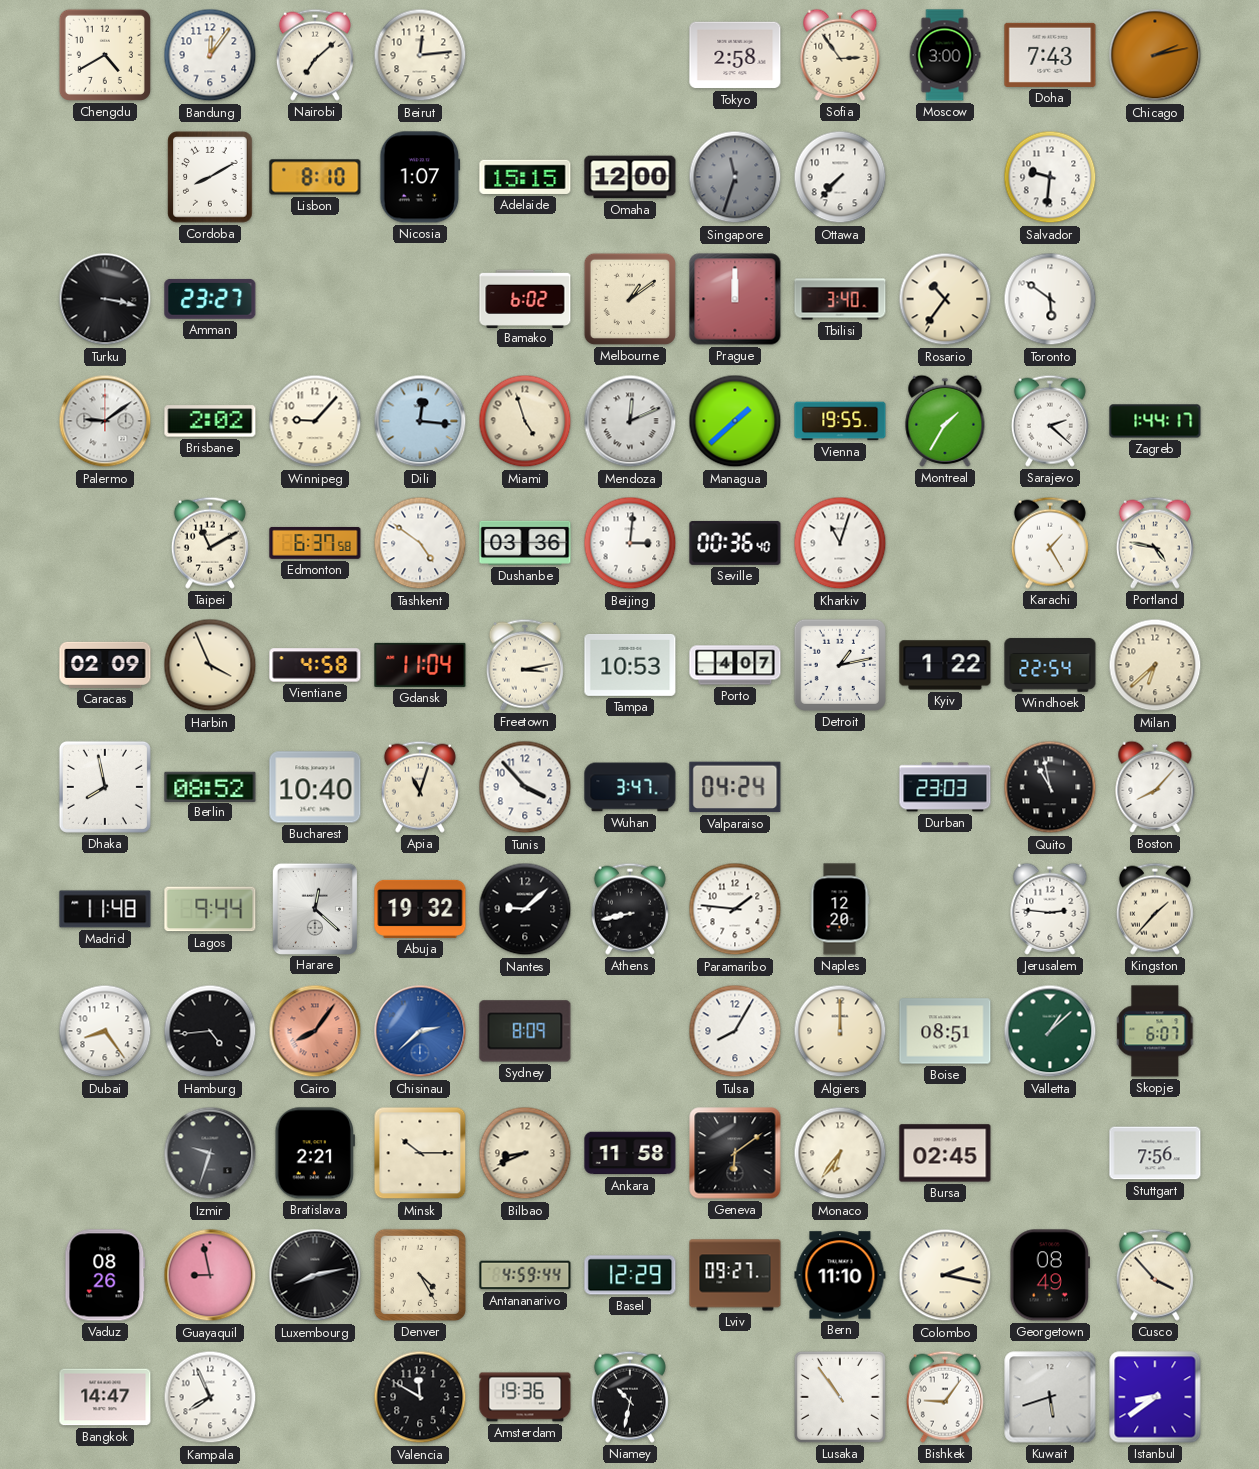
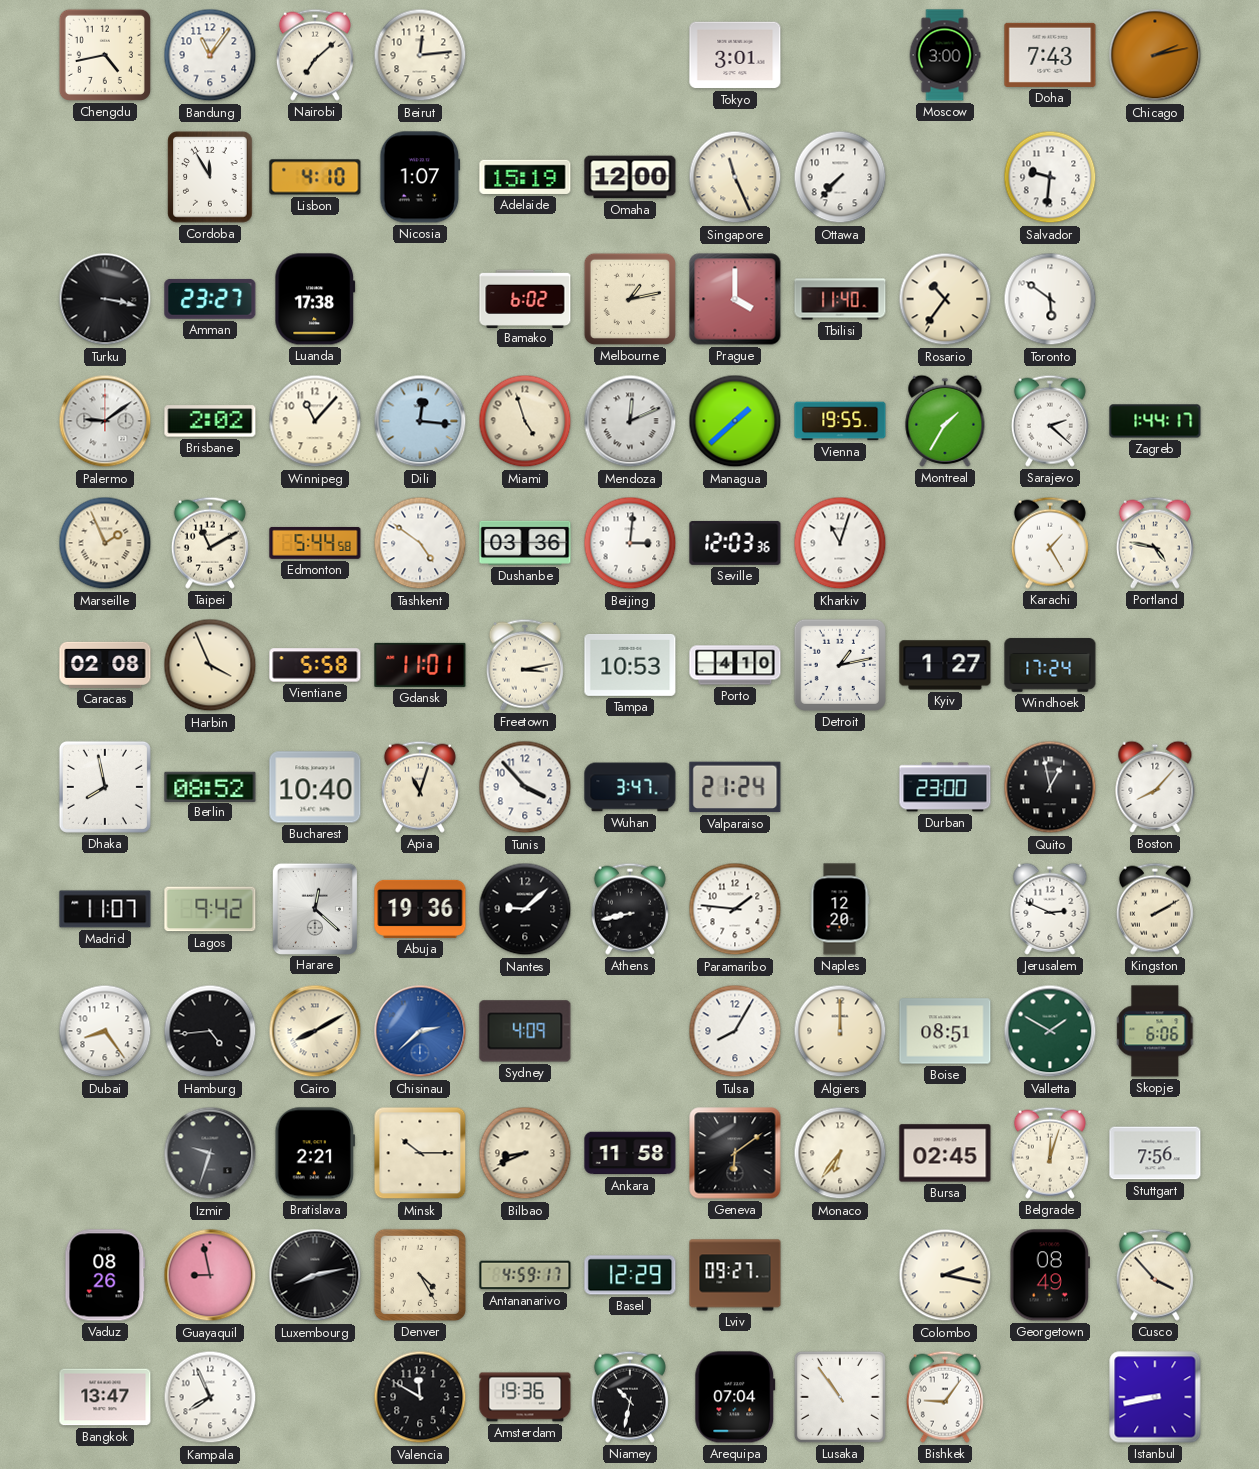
Chengdu: 4:40 -> 4:43 (105, 55)
Bandung: 12:06 -> 11:06 (210, 55)
Tokyo: 2:58 -> 3:01 (735, 55)
Sofia: 2:54 -> none (840, 55)
Cordoba: 8:10 -> 11:55 (210, 177)
Lisbon: 8:10 -> 4:10 (315, 177)
Adelaide: 15:15 -> 15:19 (525, 177)
Singapore: 11:33 -> 11:26 (735, 177)
Singapore dial: grey -> cream (735, 177)
Luanda: none -> 17:38 (315, 299)
Melbourne: 1:09 -> 1:13 (630, 299)
Prague: 12:00 -> 4:00 (735, 299)
Tbilisi: 3:40 -> 11:40 (840, 299)
Winnipeg: 9:07 -> 11:07 (315, 421)
Marseille: none -> 1:56 (105, 543)
Edmonton: 6:37 -> 5:44 (315, 543)
Seville: 00:36 -> 12:03 (735, 543)
Caracas: 02:09 -> 02:08 (105, 665)
Vientiane: 4:58 -> 5:58 (315, 665)
Gdansk: 11:04 -> 11:01 (420, 665)
Porto: 4:07 -> 4:10 (735, 665)
Kyiv: 1:22 -> 1:27 (945, 665)
Windhoek: 22:54 -> 17:24 (1050, 665)
Milan: 6:38 -> none (1155, 665)
Valparaiso: 04:24 -> 21:24 (735, 787)
Durban: 23:03 -> 23:00 (945, 787)
Quito: 10:58 -> 12:58 (1050, 787)
Madrid: 11:48 -> 11:07 (105, 909)
Lagos: 9:44 -> 9:42 (210, 909)
Abuja: 19:32 -> 19:36 (420, 909)
Jerusalem: 2:46 -> 2:49 (1050, 909)
Kingston: 1:37 -> 2:10 (1155, 909)
Cairo: 8:06 -> 8:10 (315, 1031)
Cairo dial: salmon -> cream (315, 1031)
Sydney: 8:09 -> 4:09 (525, 1031)
Valletta: 1:08 -> 1:50 (1050, 1031)
Skopje: 6:07 -> 6:06 (1156, 1031)
Belgrade: none -> 12:03 (1050, 1153)
Antananarivo: 4:59:44 -> 4:59:17 (525, 1275)
Bern: 11:10 -> none (840, 1275)
Bangkok: 14:47 -> 13:47 (105, 1397)
Arequipa: none -> 07:04 (735, 1397)
Kuwait: 5:42 -> none (1050, 1397)
Istanbul: 8:39 -> 8:43 (1155, 1397)
